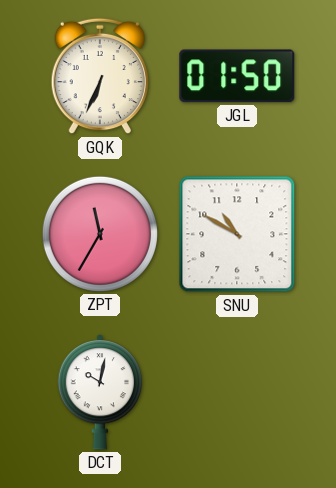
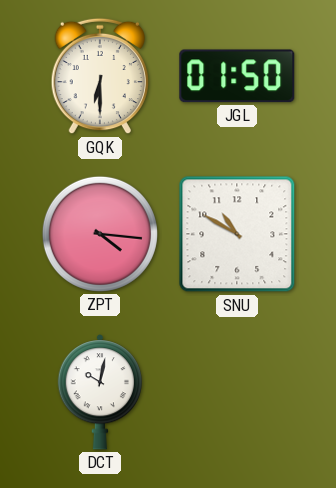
GQK: 6:34 -> 6:30 (99, 76)
ZPT: 11:35 -> 4:16 (100, 234)
